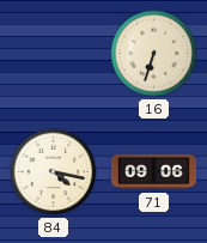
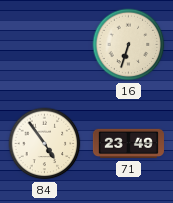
84: 4:17 -> 4:54 (45, 144)
71: 09:06 -> 23:49 (128, 144)
